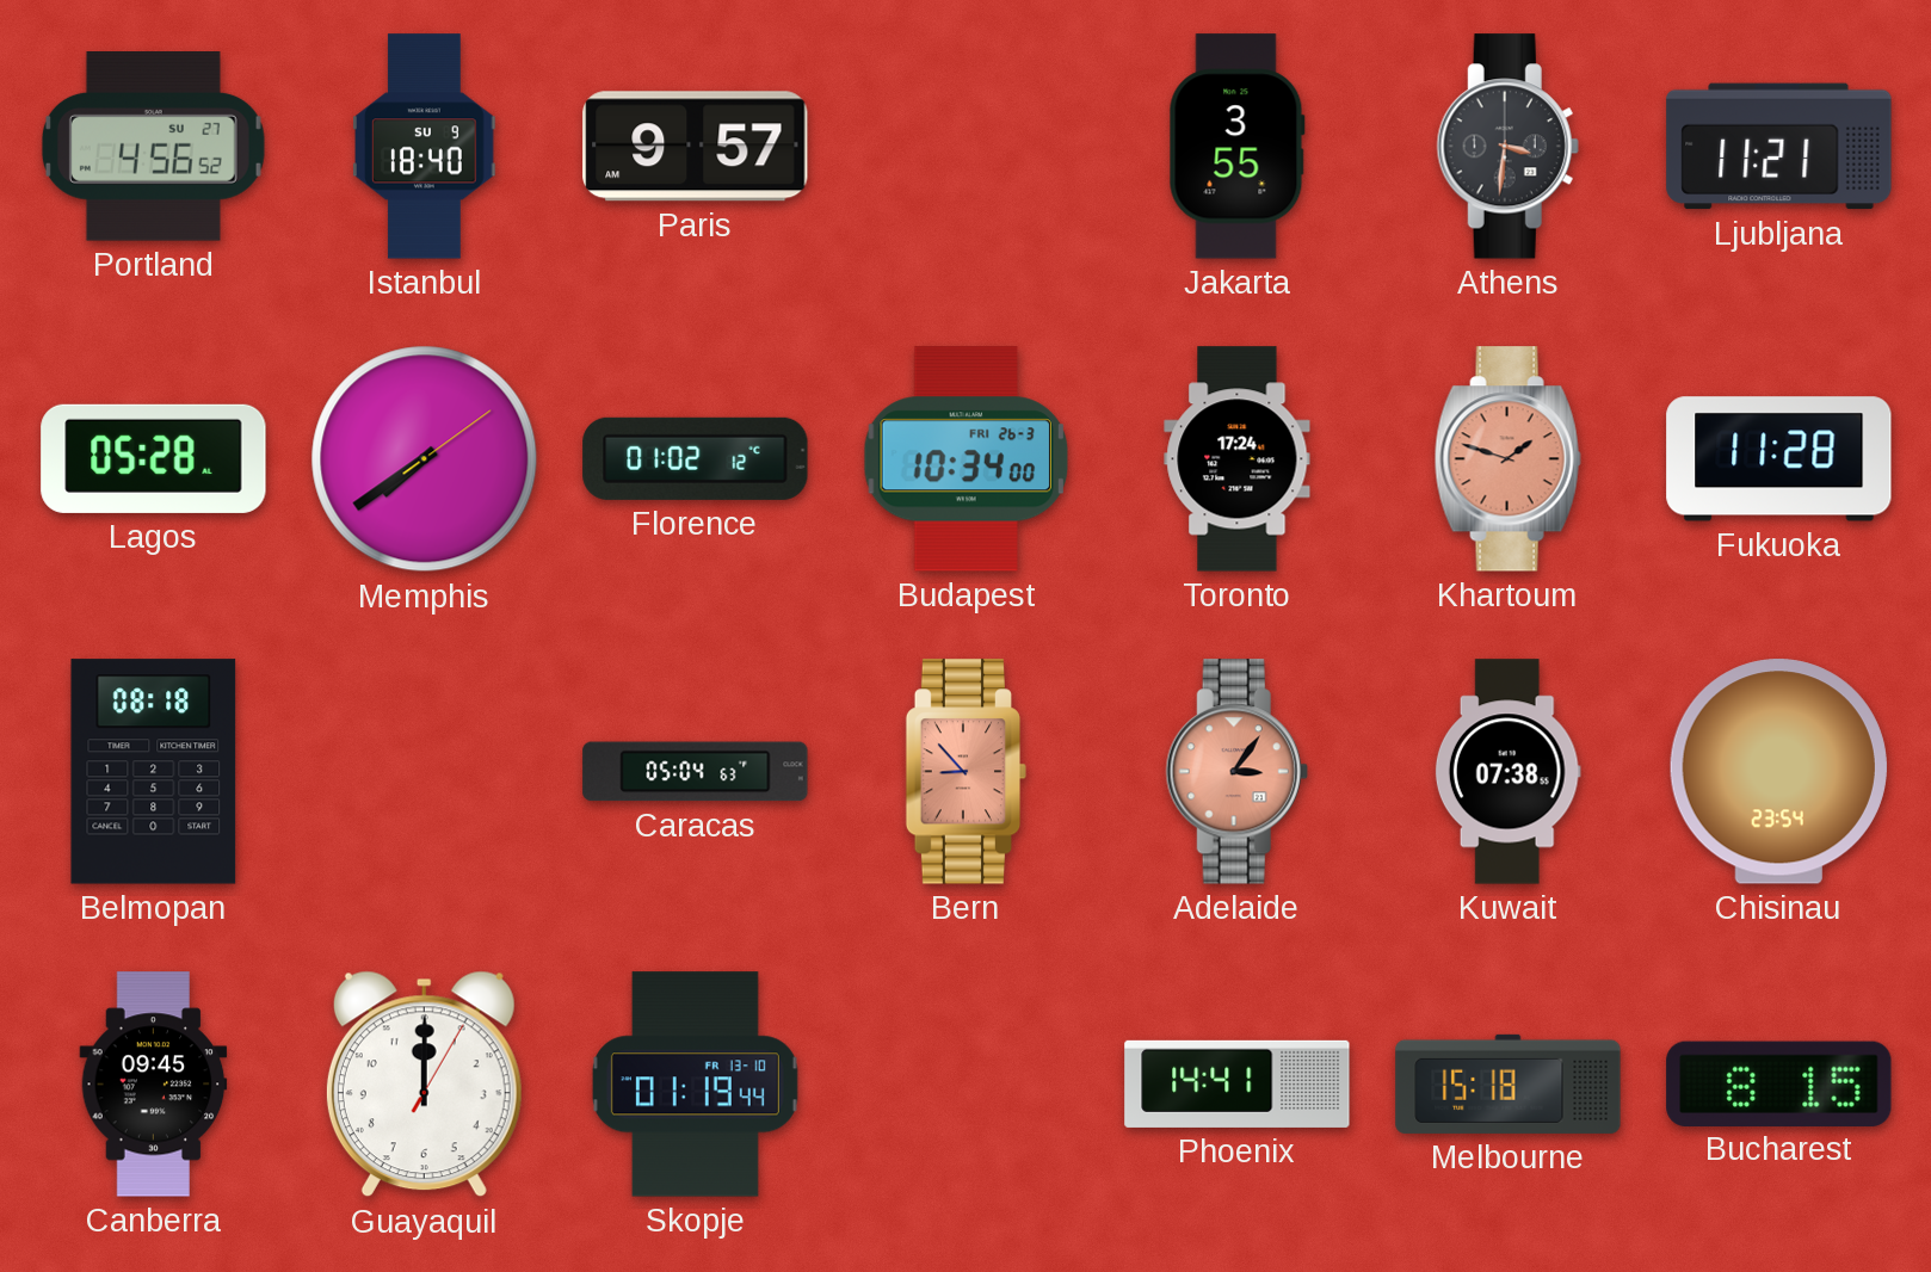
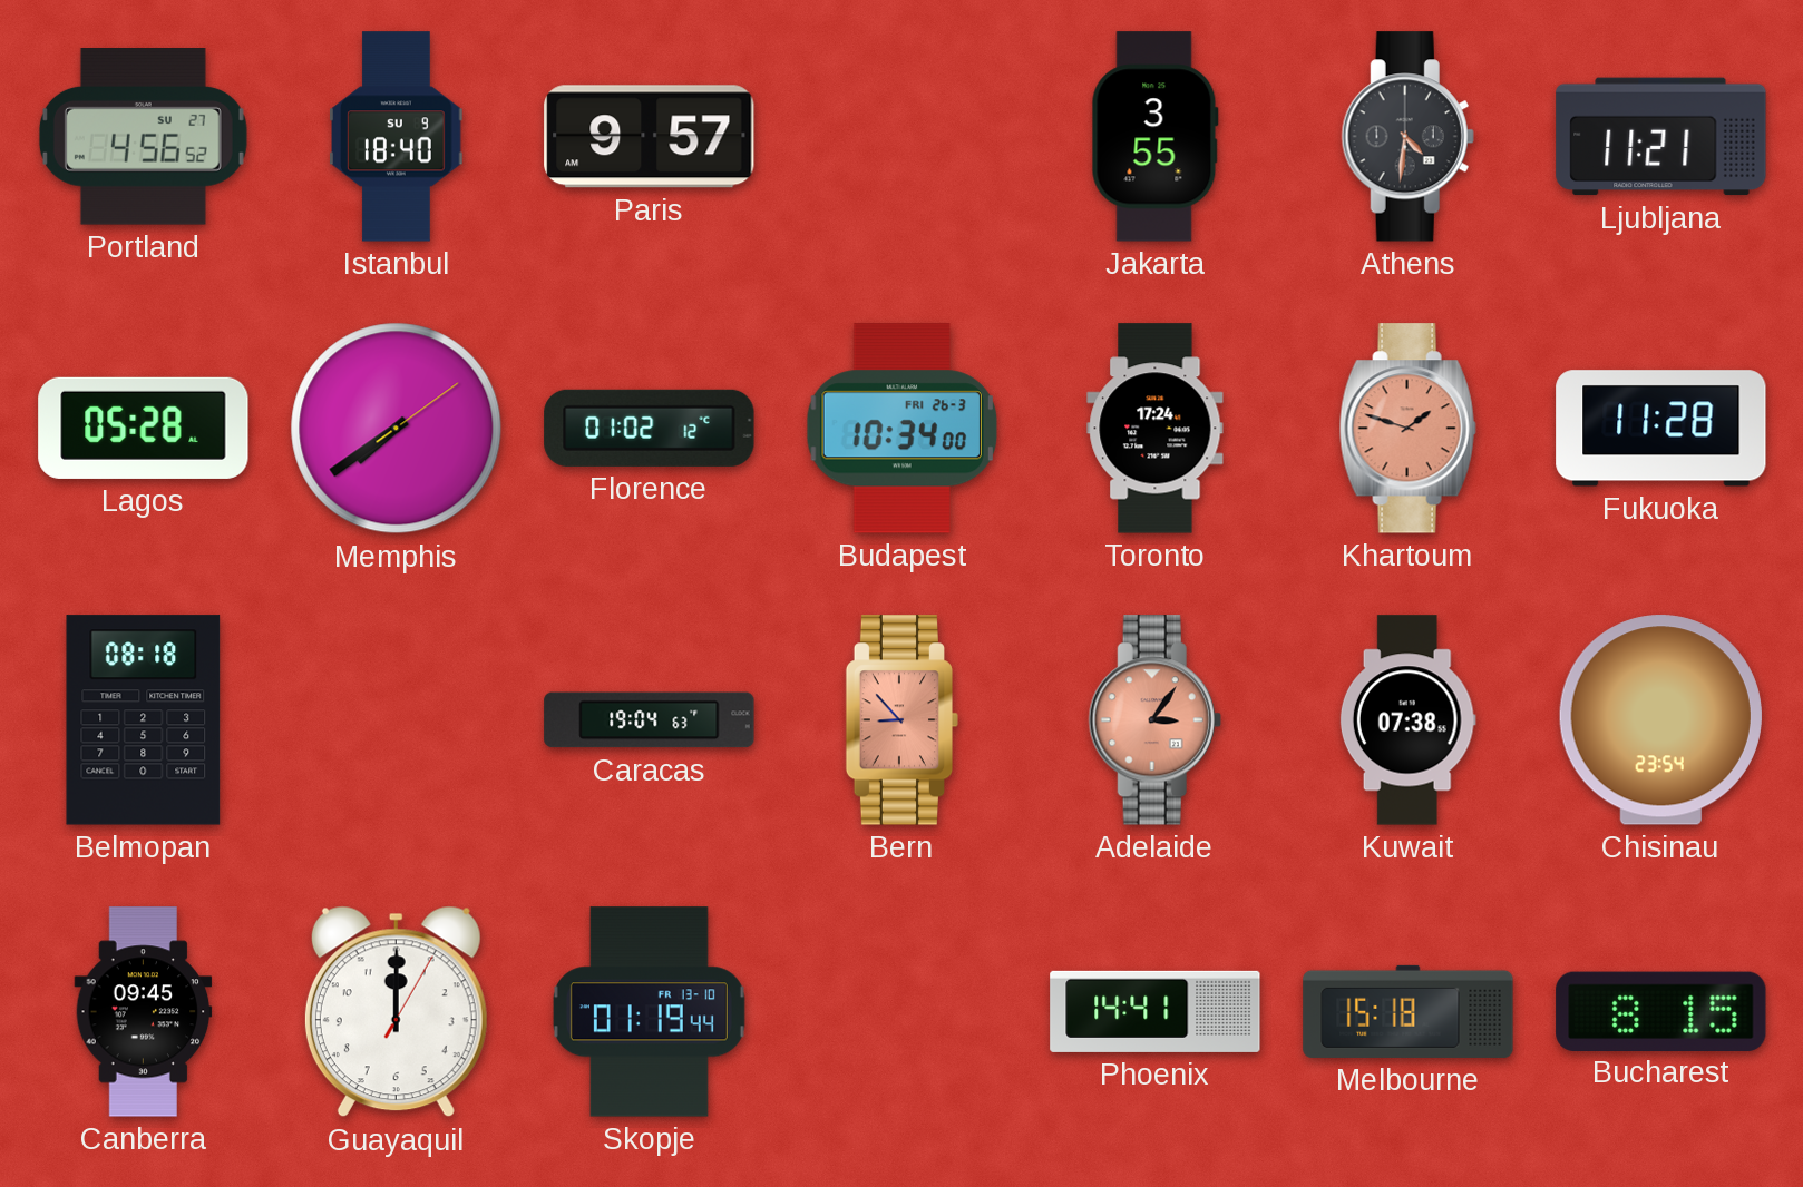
Athens: 3:31 -> 4:31 (1407, 137)
Caracas: 05:04 -> 19:04 (650, 720)
